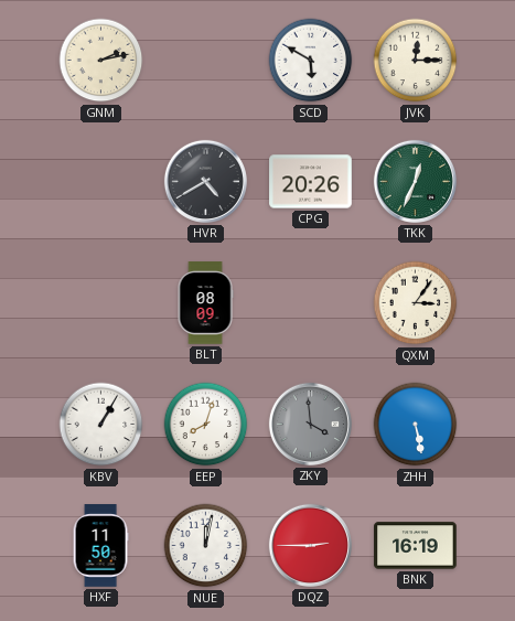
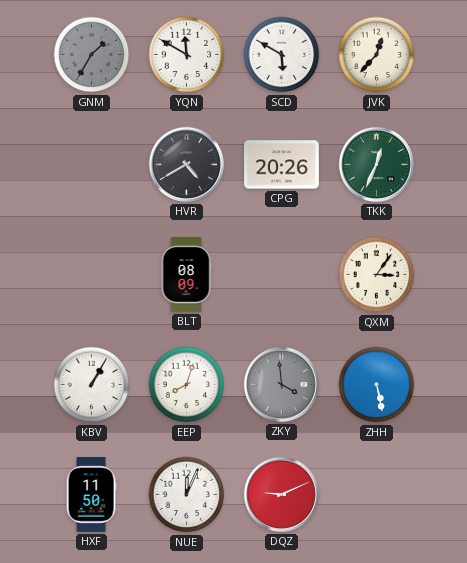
GNM: 2:13 -> 1:35 (92, 55)
GNM dial: cream -> grey (92, 55)
YQN: none -> 11:50 (187, 55)
JVK: 12:15 -> 12:37 (377, 55)
NUE: 12:02 -> 12:04 (187, 495)
DQZ: 2:45 -> 9:11 (281, 494)
BNK: 16:19 -> none (416, 546)
